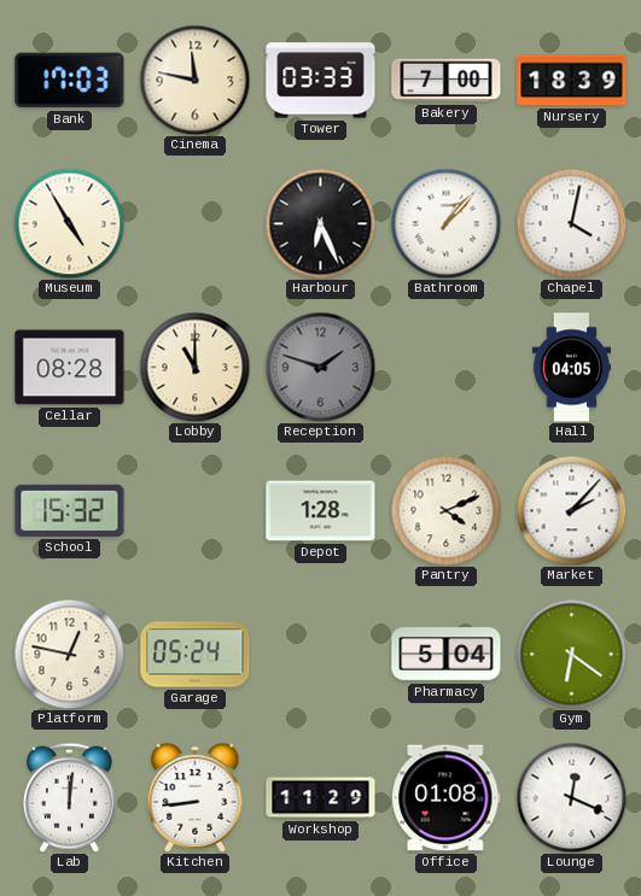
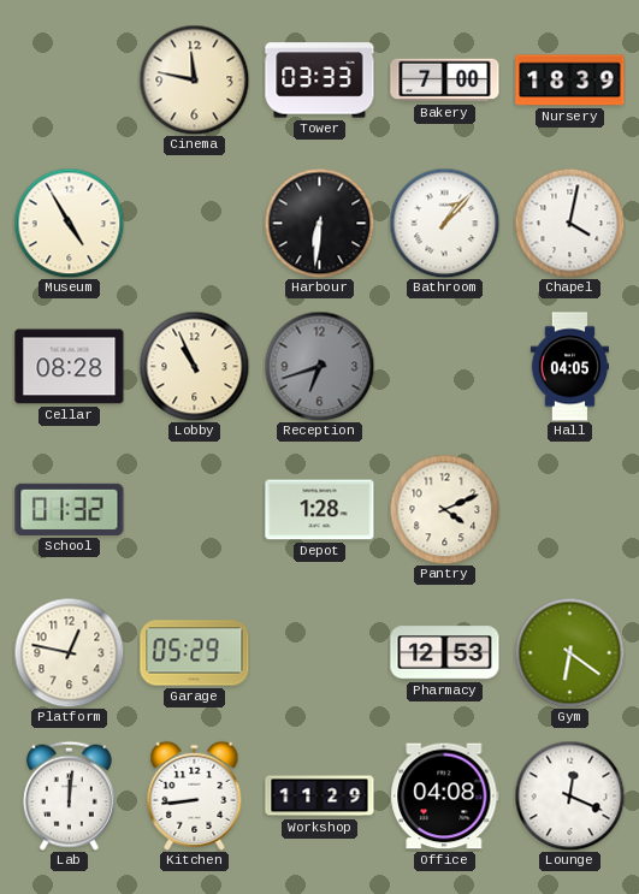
Bank: 17:03 -> none (70, 81)
Harbour: 6:26 -> 6:31 (319, 223)
Lobby: 11:00 -> 10:56 (194, 366)
Reception: 1:48 -> 6:42 (319, 366)
School: 15:32 -> 01:32 (70, 509)
Market: 2:07 -> none (571, 510)
Garage: 05:24 -> 05:29 (195, 653)
Pharmacy: 5:04 -> 12:53 (445, 653)
Office: 01:08 -> 04:08 (445, 797)
